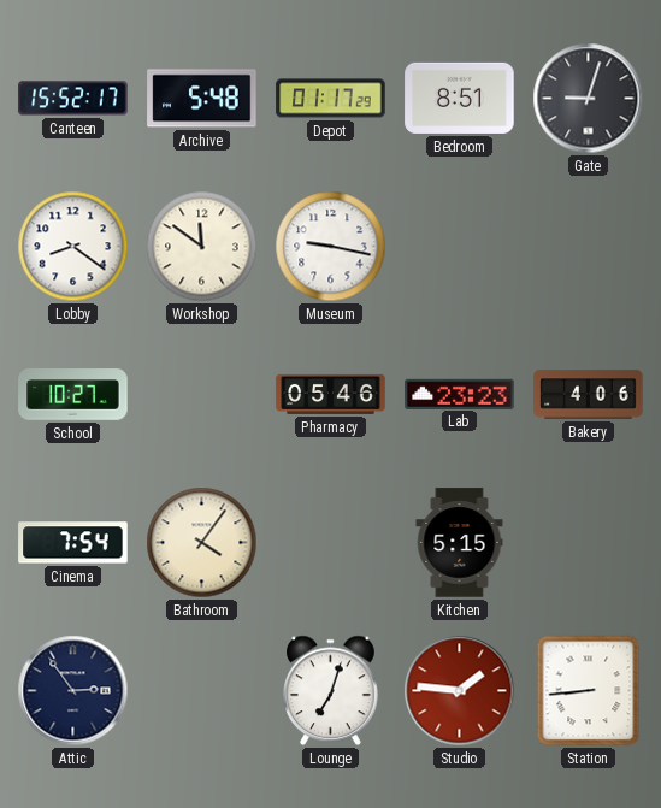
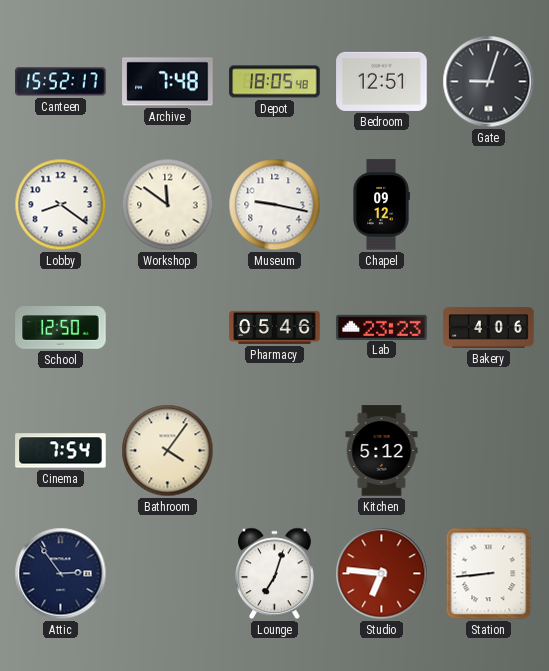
Archive: 5:48 -> 7:48 (168, 82)
Depot: 01:17 -> 18:05 (275, 82)
Bedroom: 8:51 -> 12:51 (382, 81)
Chapel: none -> 09:12 (381, 205)
School: 10:27 -> 12:50 (61, 328)
Kitchen: 5:15 -> 5:12 (382, 451)
Studio: 1:46 -> 6:46 (382, 574)
